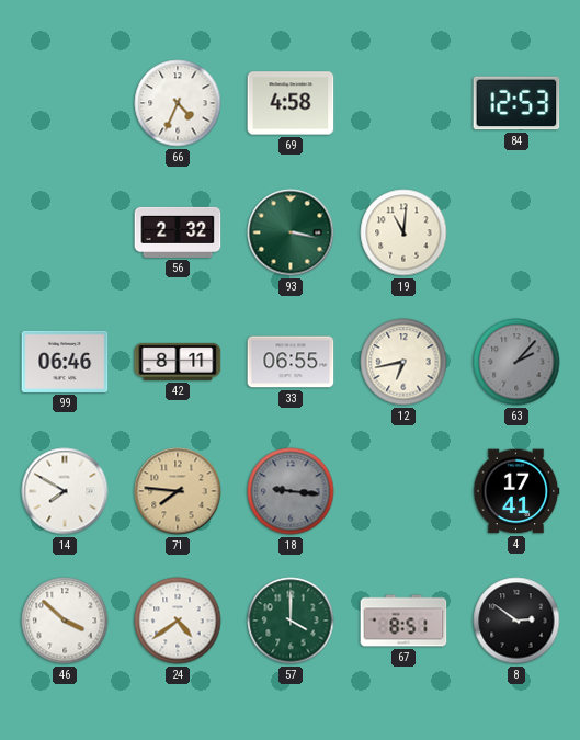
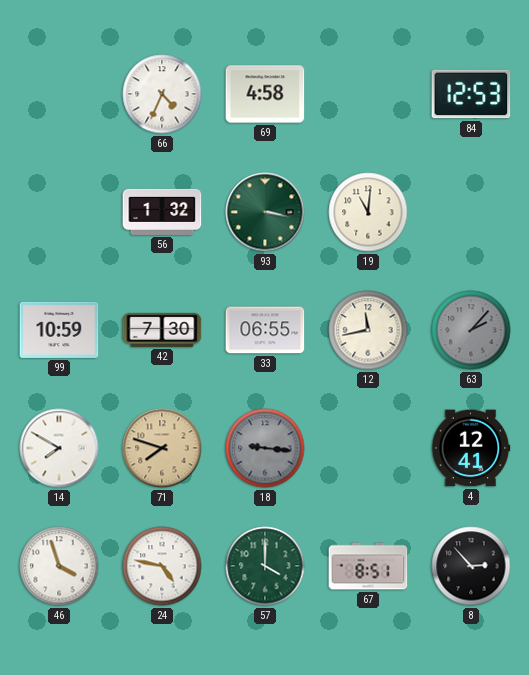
56: 2:32 -> 1:32 (162, 212)
99: 06:46 -> 10:59 (59, 330)
42: 8:11 -> 7:30 (162, 330)
12: 6:43 -> 11:43 (368, 330)
71: 7:46 -> 7:48 (162, 448)
4: 17:41 -> 12:41 (471, 448)
46: 3:52 -> 3:57 (59, 566)
24: 4:39 -> 4:47 (162, 566)
8: 2:51 -> 2:53 (471, 566)
